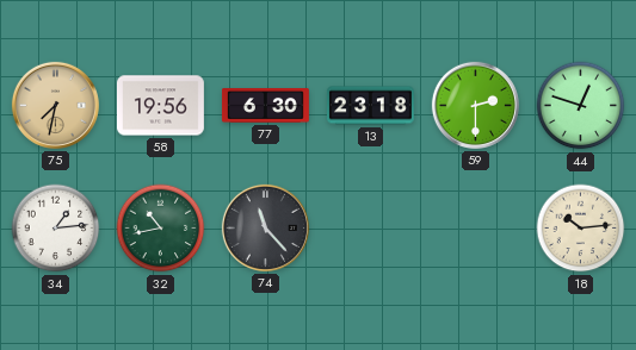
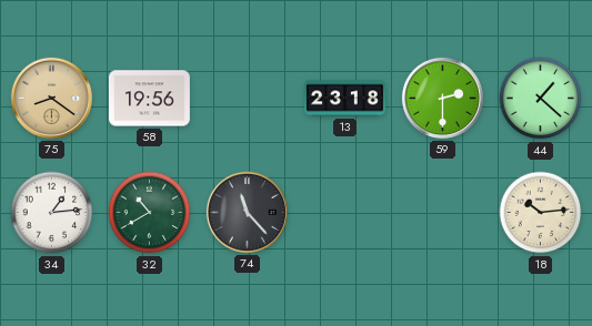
75: 7:32 -> 8:21 (51, 98)
77: 6:30 -> none (265, 106)
44: 12:48 -> 1:22 (541, 99)
32: 10:43 -> 10:40 (150, 213)
